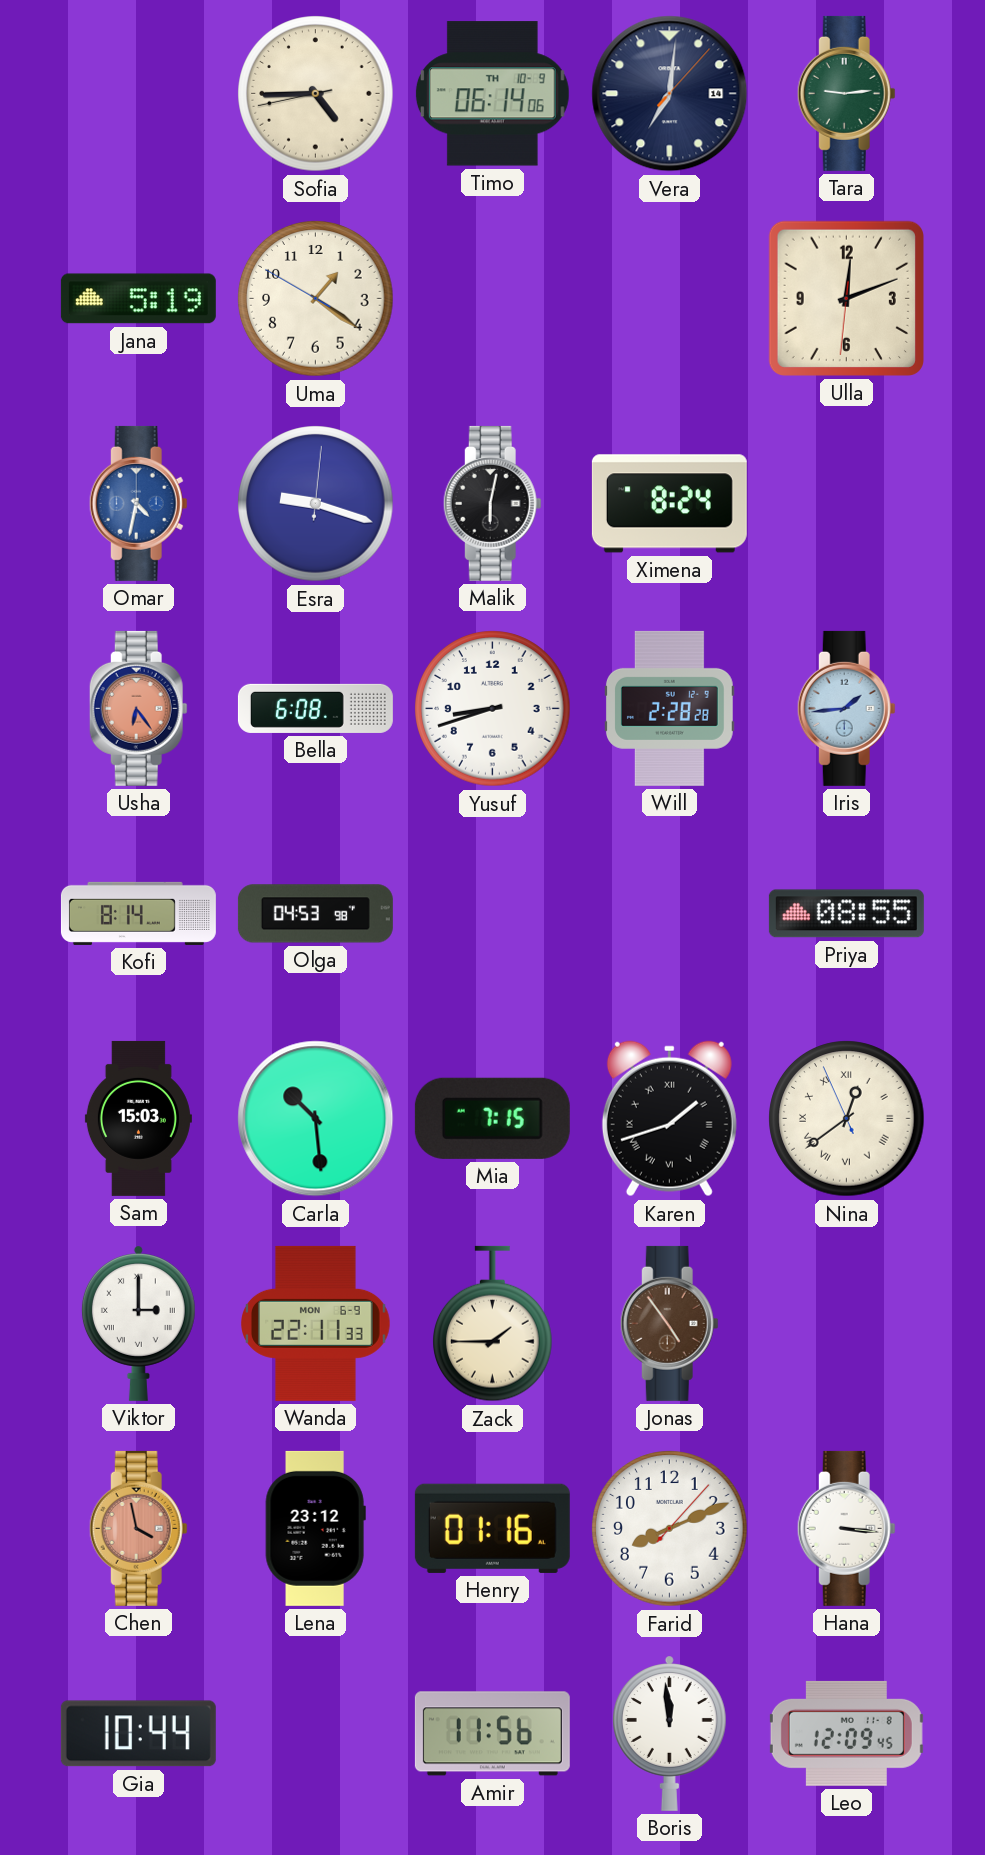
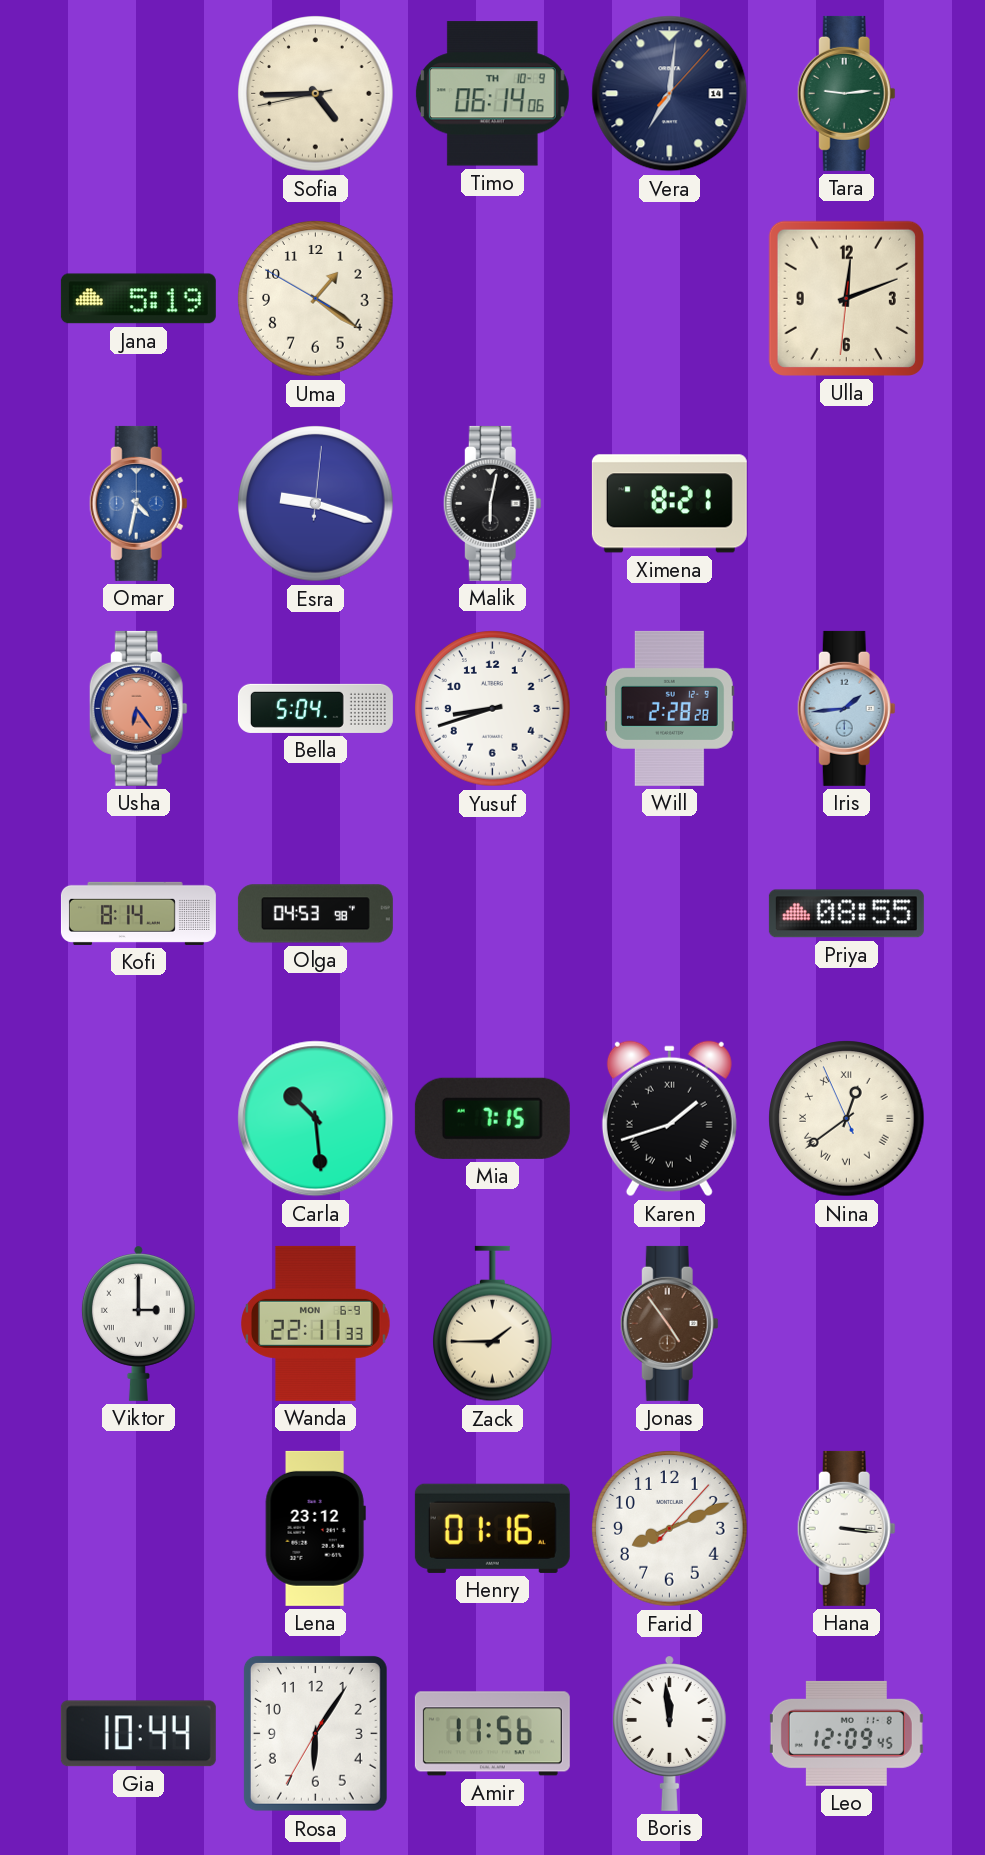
Ximena: 8:24 -> 8:21 (669, 504)
Bella: 6:08 -> 5:04 (315, 708)
Sam: 15:03 -> none (138, 1118)
Chen: 3:58 -> none (138, 1528)
Rosa: none -> 6:05 (315, 1733)
